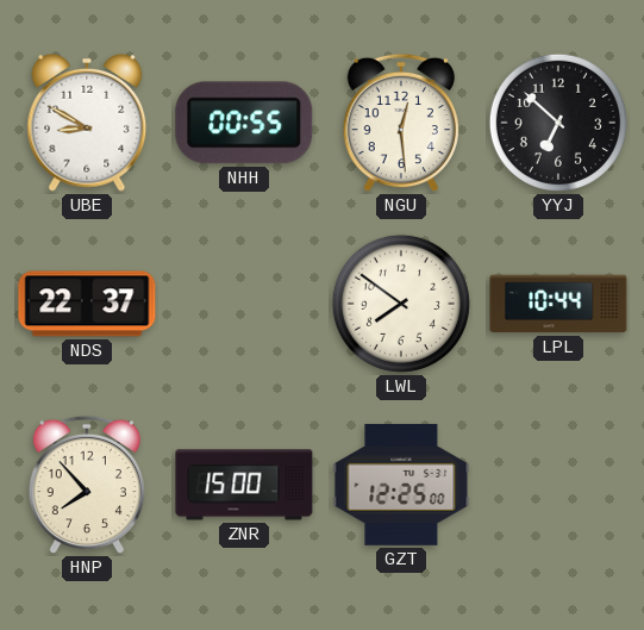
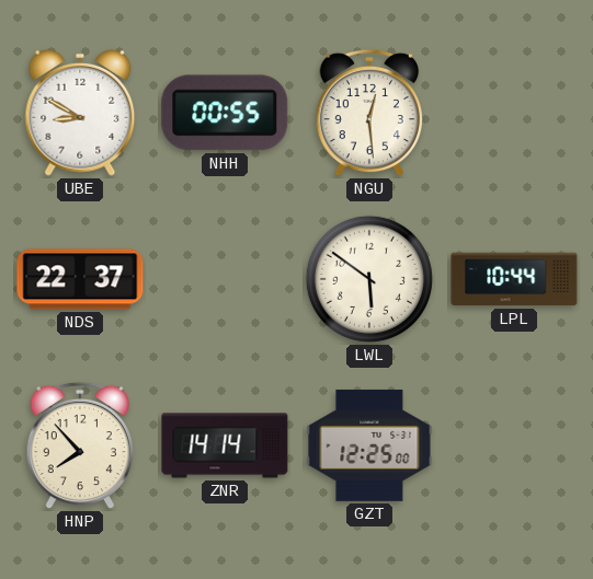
YYJ: 6:52 -> none (558, 123)
LWL: 7:51 -> 5:51 (369, 279)
ZNR: 15:00 -> 14:14 (225, 445)
